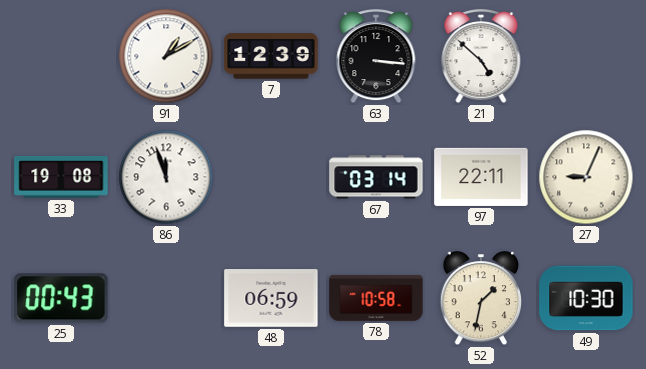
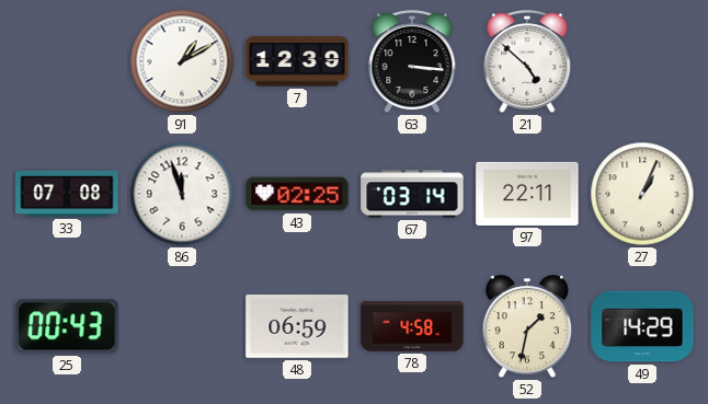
33: 19:08 -> 07:08 (67, 194)
43: none -> 02:25 (297, 194)
27: 9:04 -> 1:04 (642, 194)
78: 10:58 -> 4:58 (412, 326)
49: 10:30 -> 14:29 (642, 326)
